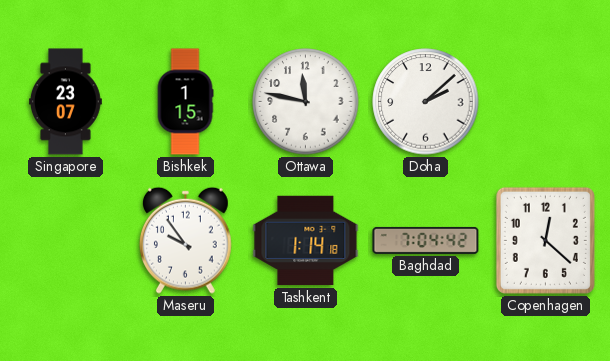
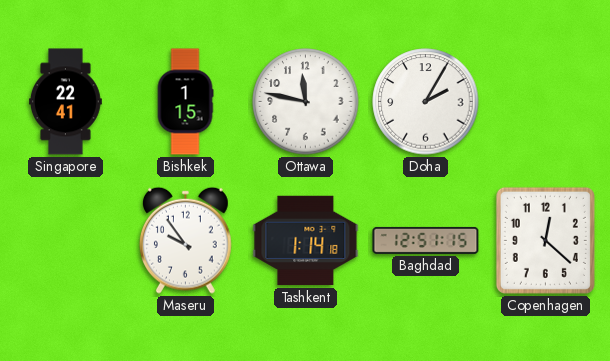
Singapore: 23:07 -> 22:41 (66, 102)
Doha: 2:08 -> 2:05 (426, 102)
Baghdad: 7:04 -> 12:51 (426, 240)
